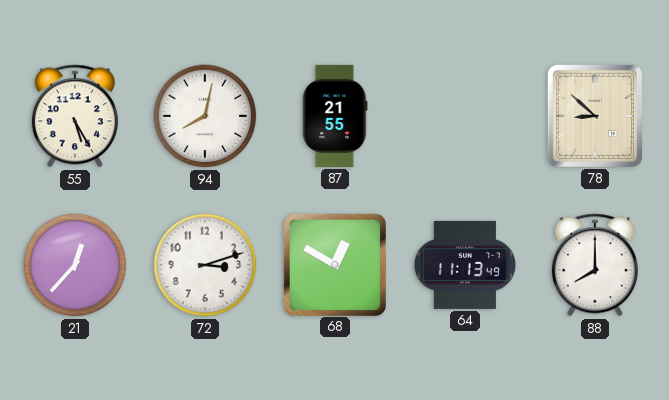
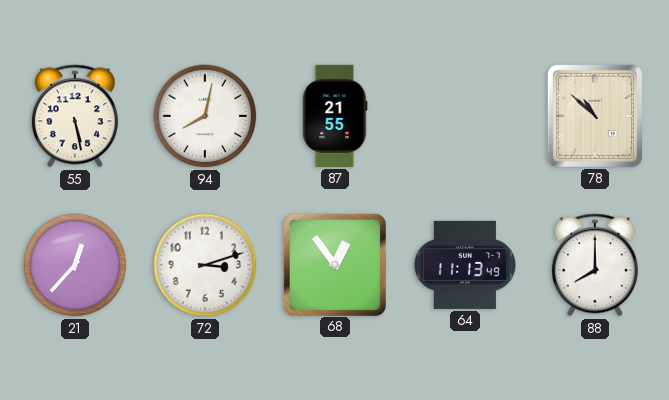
55: 5:25 -> 5:28 (75, 116)
78: 8:52 -> 10:52 (595, 116)
68: 12:50 -> 12:54 (334, 264)
